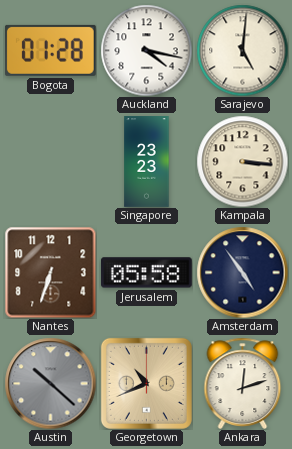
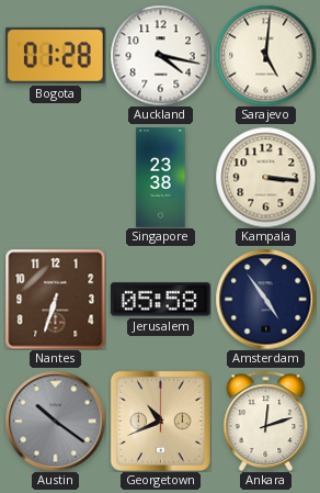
Singapore: 23:23 -> 23:38 (161, 178)
Austin: 10:22 -> 10:21 (55, 421)
